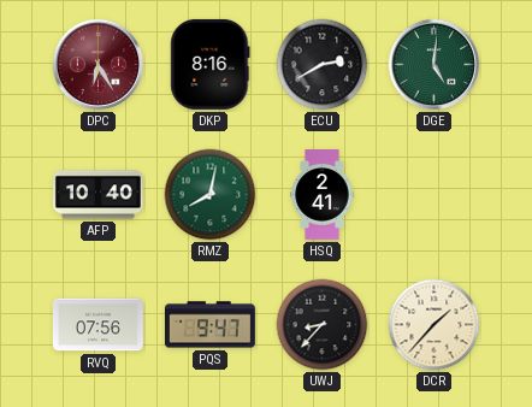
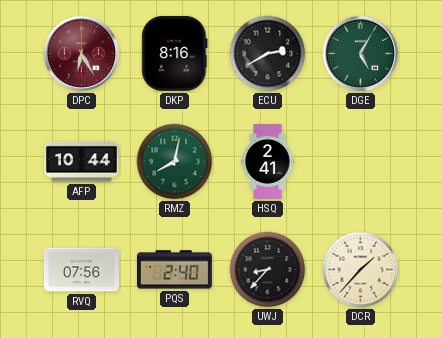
DGE: 5:01 -> 5:05 (361, 54)
AFP: 10:40 -> 10:44 (82, 162)
PQS: 9:47 -> 2:40 (174, 270)
